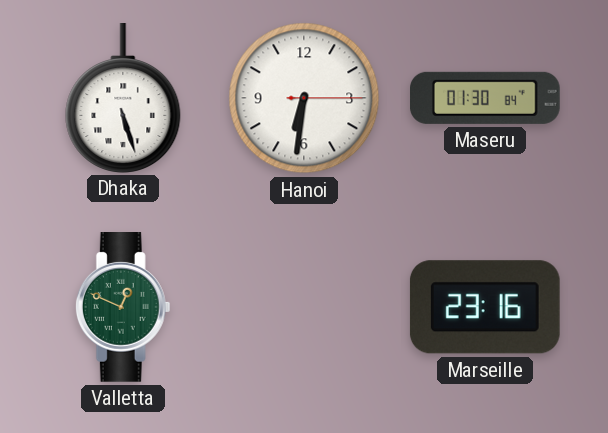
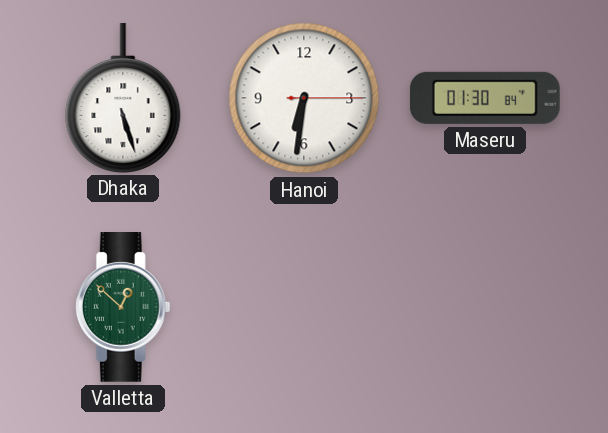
Valletta: 12:49 -> 12:52 (123, 308)
Marseille: 23:16 -> none (485, 307)
